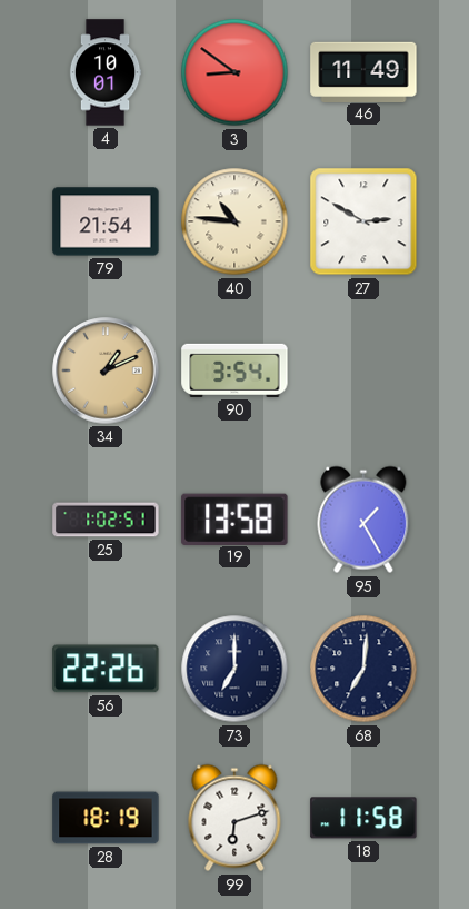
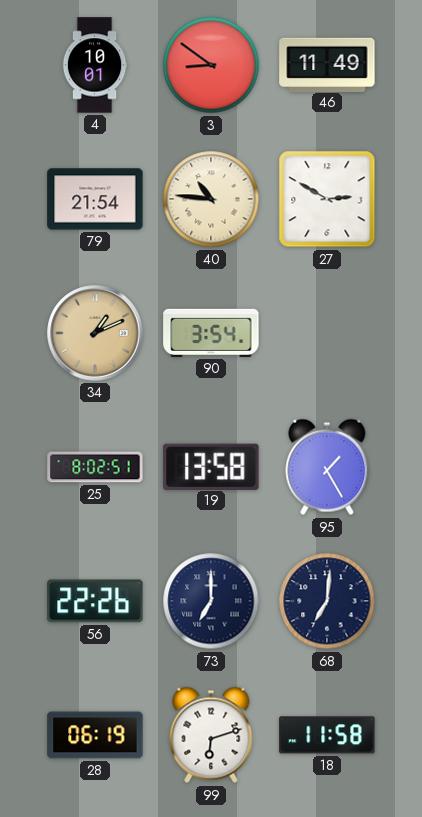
25: 1:02 -> 8:02 (95, 467)
28: 18:19 -> 06:19 (95, 735)
